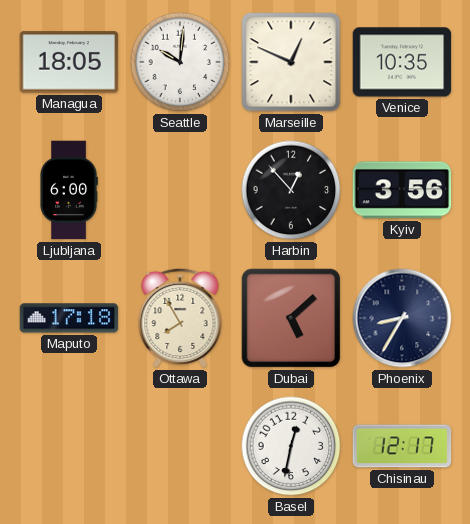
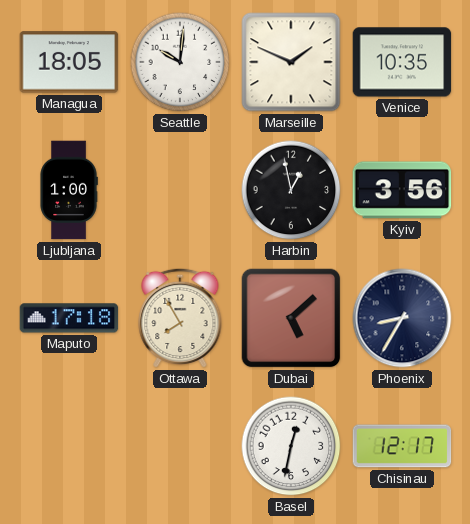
Marseille: 12:49 -> 1:49 (291, 62)
Ljubljana: 6:00 -> 1:00 (69, 190)
Harbin: 12:53 -> 12:58 (291, 190)
